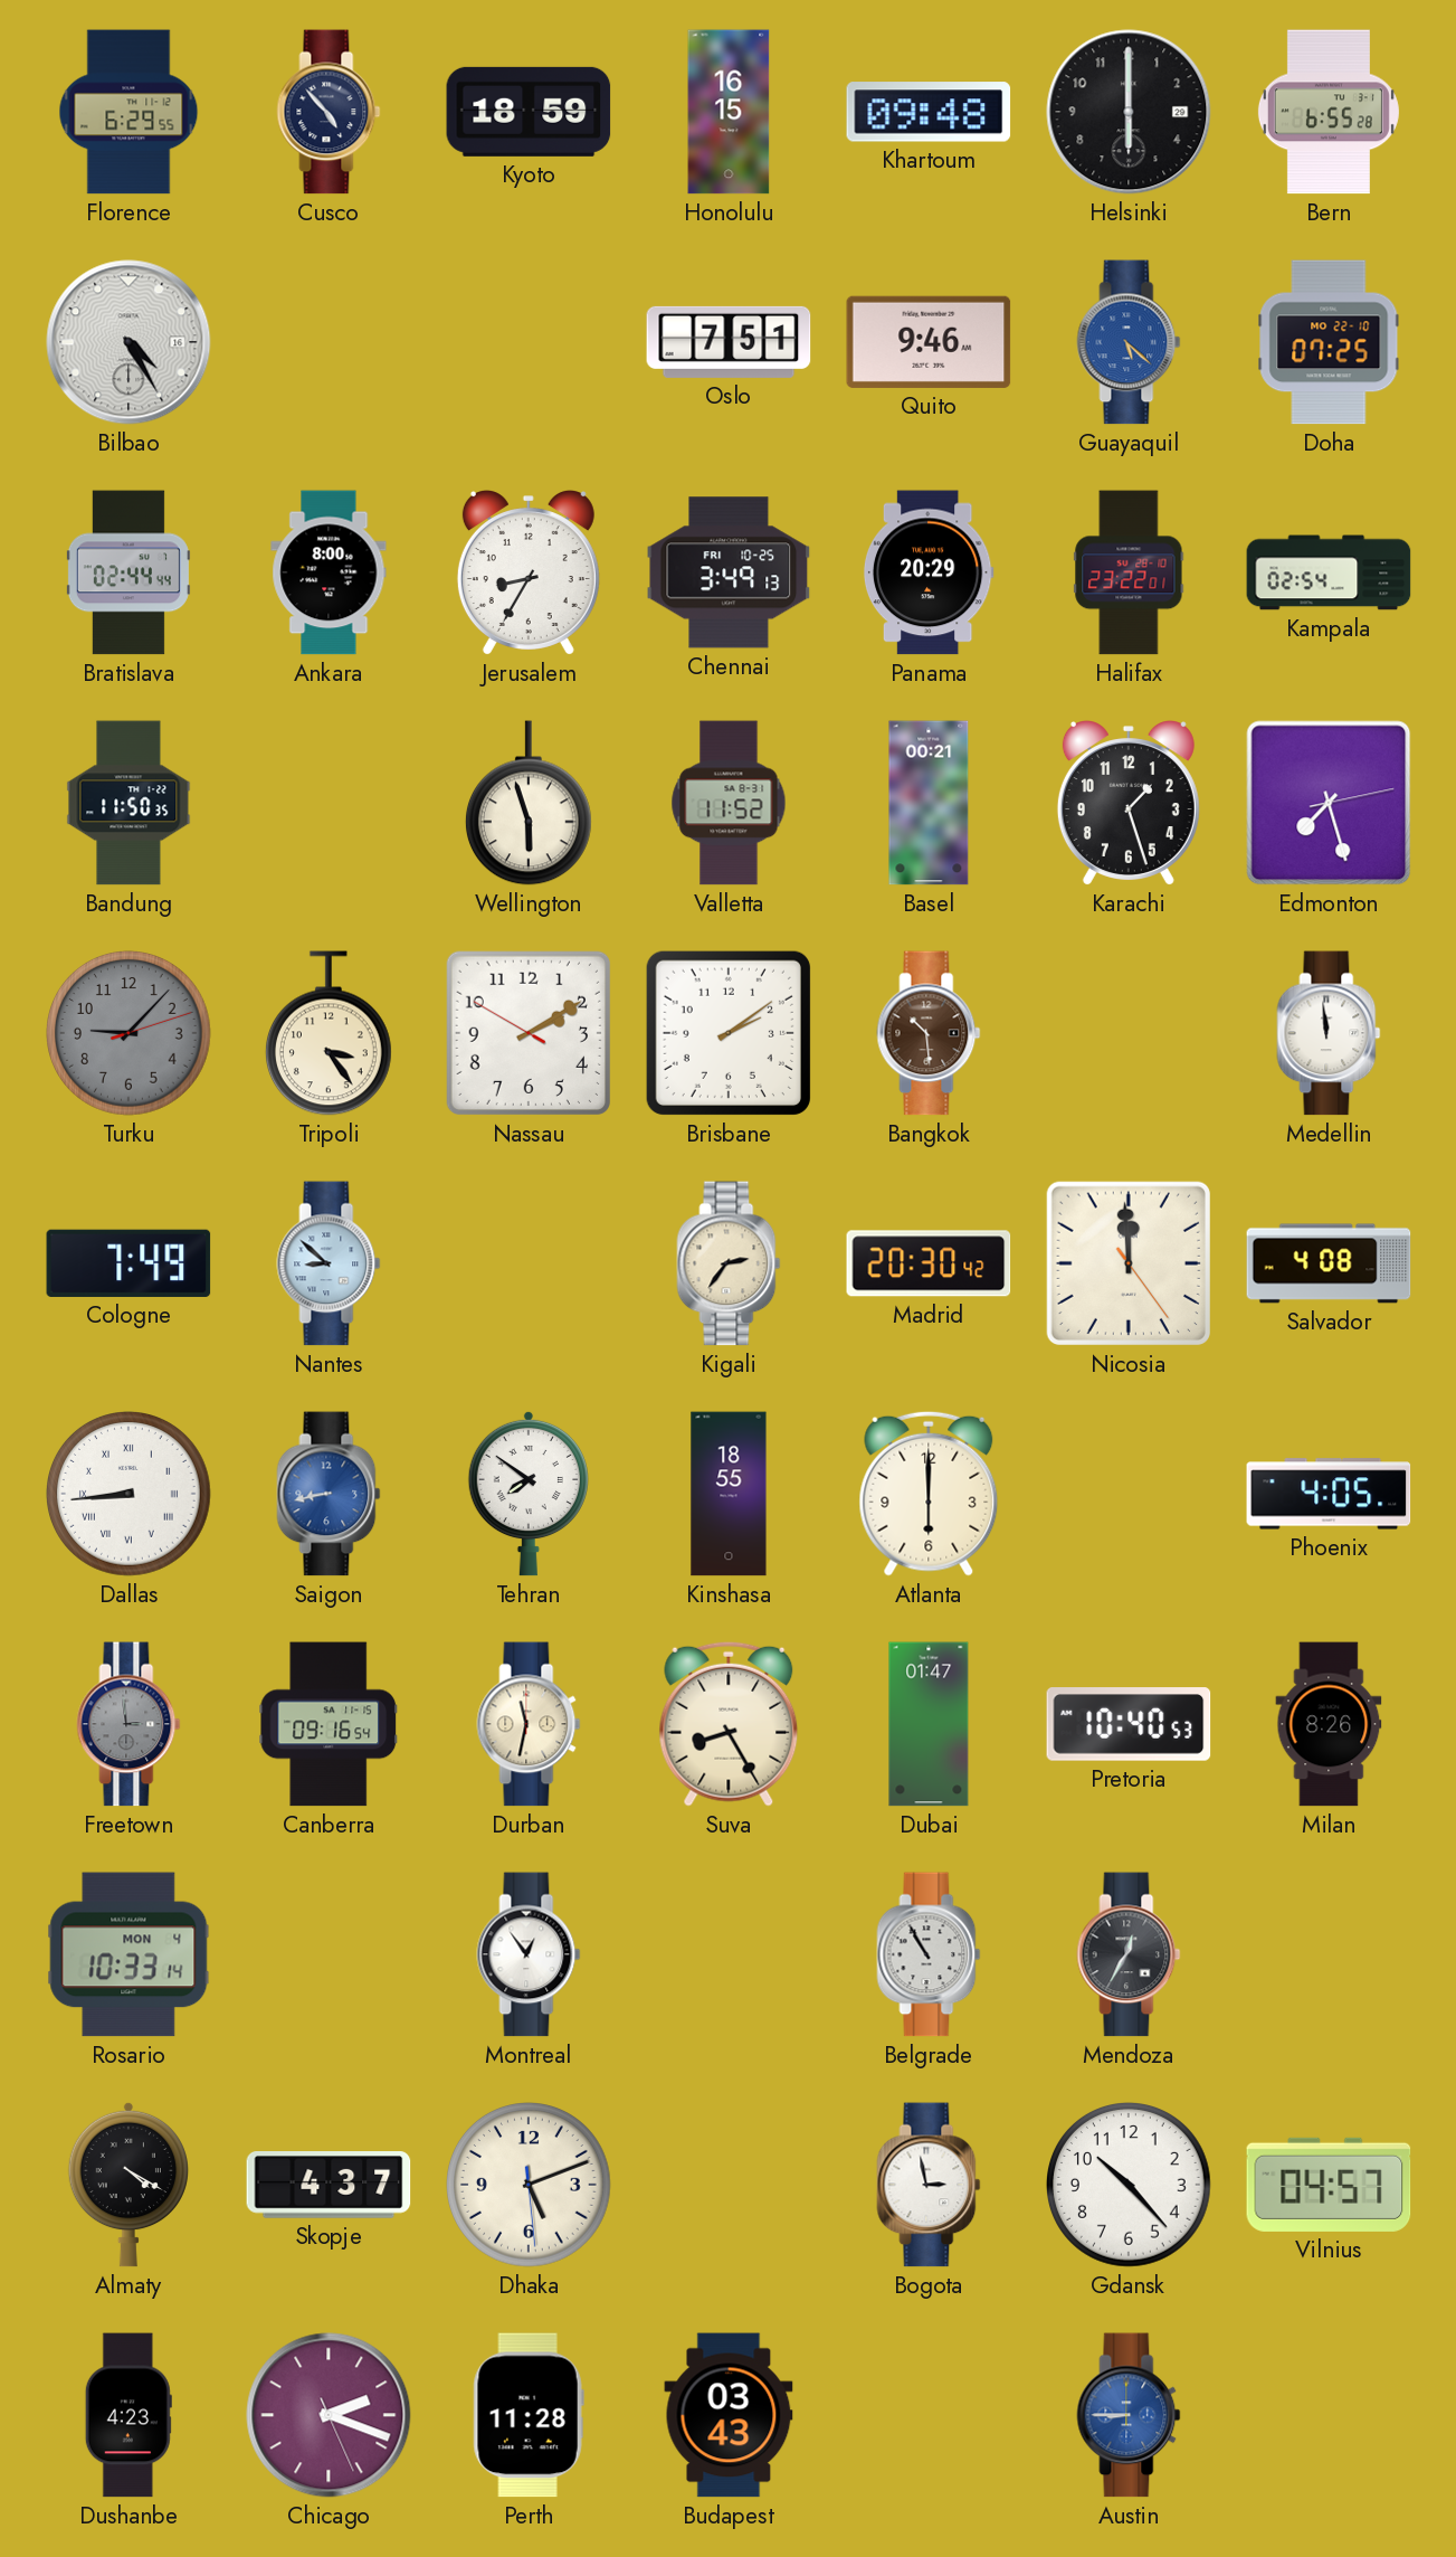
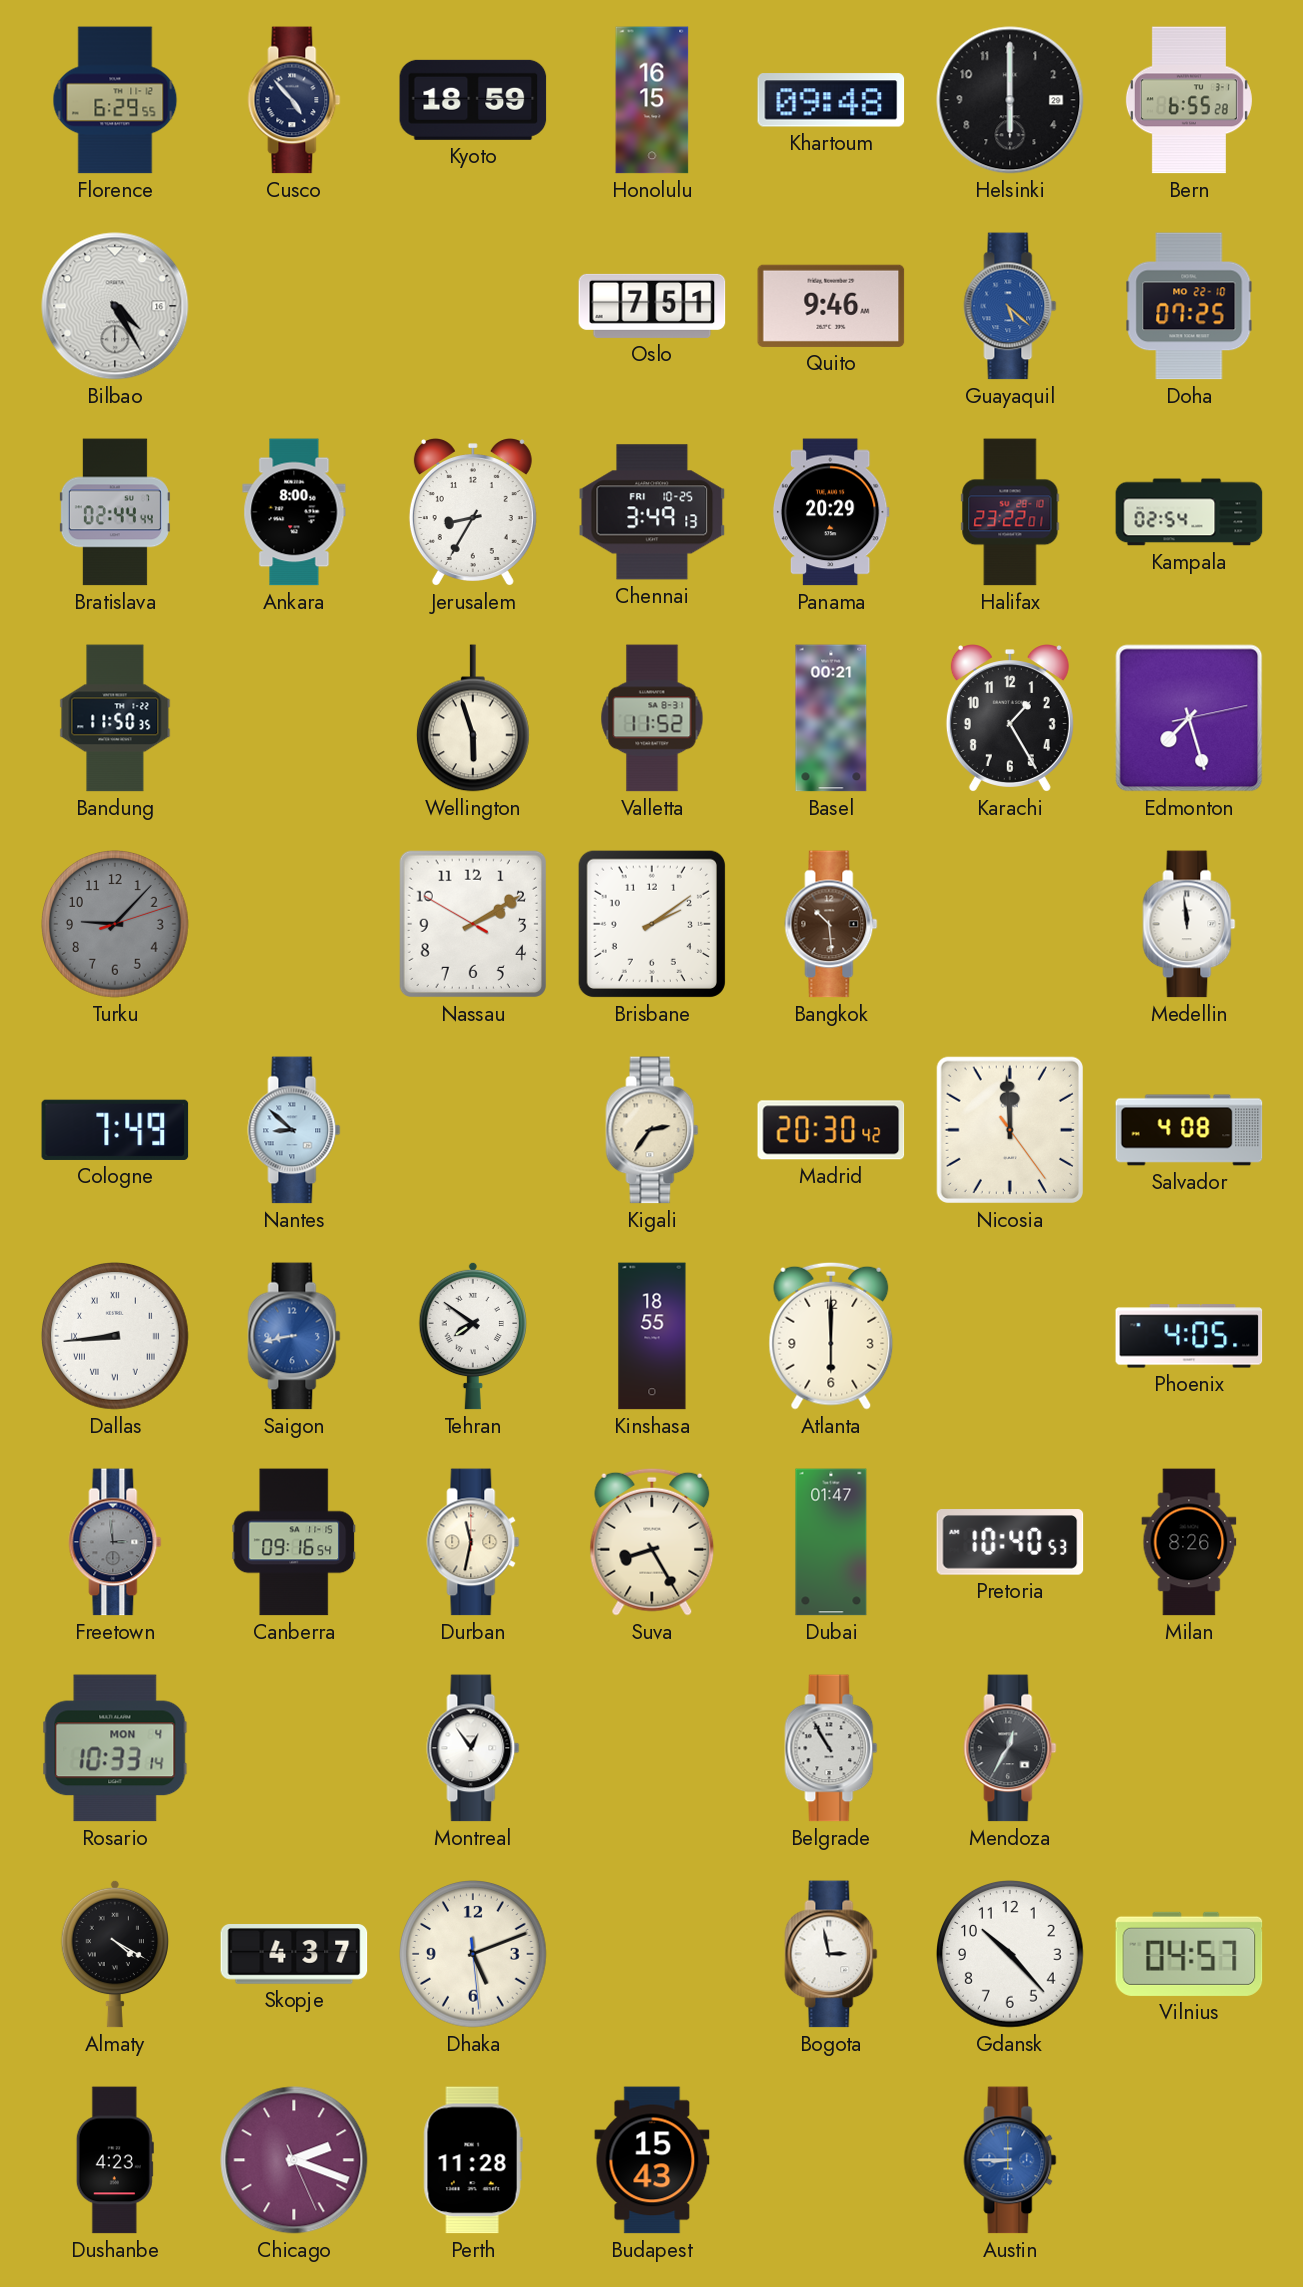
Karachi: 1:27 -> 1:25 (1010, 718)
Tripoli: 3:24 -> none (329, 1033)
Budapest: 03:43 -> 15:43 (652, 2160)
